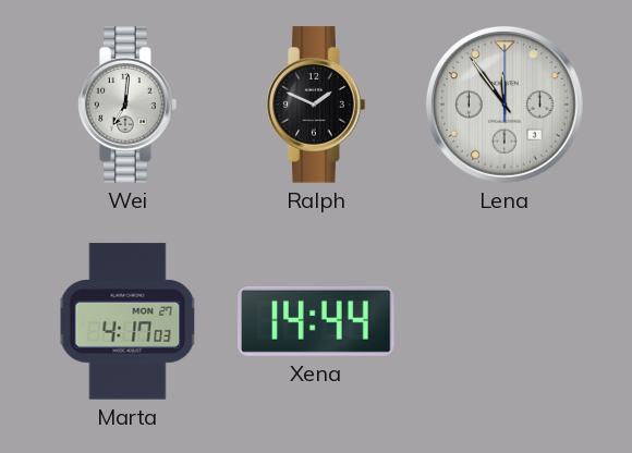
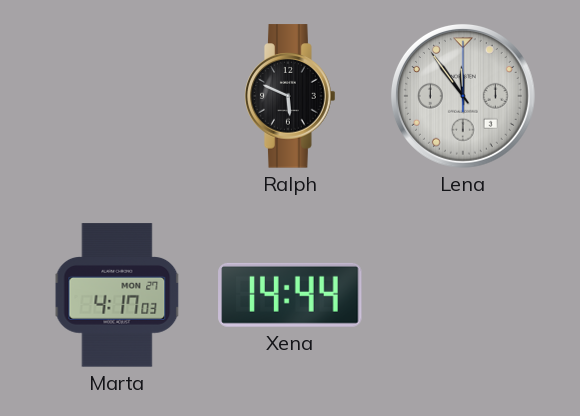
Wei: 7:01 -> none (127, 105)
Ralph: 1:49 -> 5:49 (290, 96)
